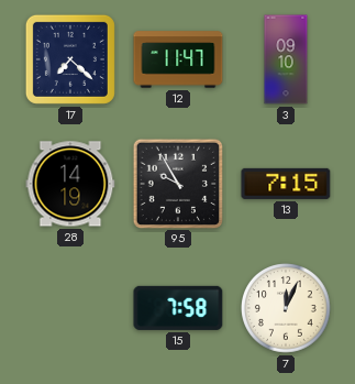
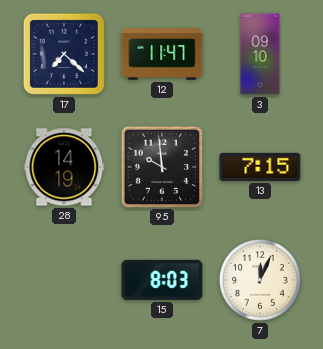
95: 9:55 -> 9:59 (161, 166)
15: 7:58 -> 8:03 (162, 280)
